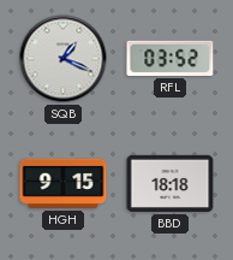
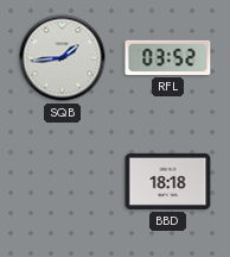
SQB: 1:19 -> 1:44 (63, 58)
HGH: 9:15 -> none (64, 183)
